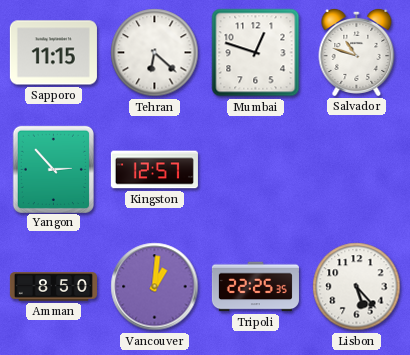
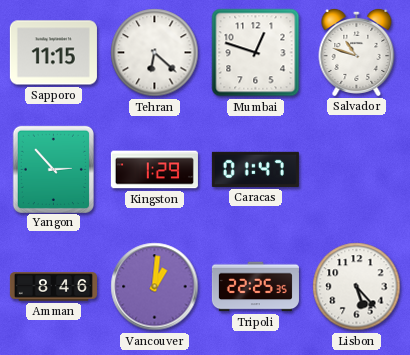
Kingston: 12:57 -> 1:29 (154, 170)
Caracas: none -> 01:47 (255, 169)
Amman: 8:50 -> 8:46 (53, 287)
